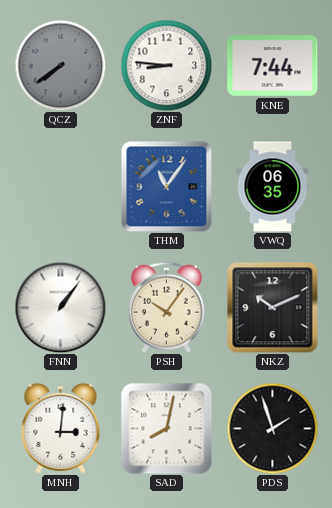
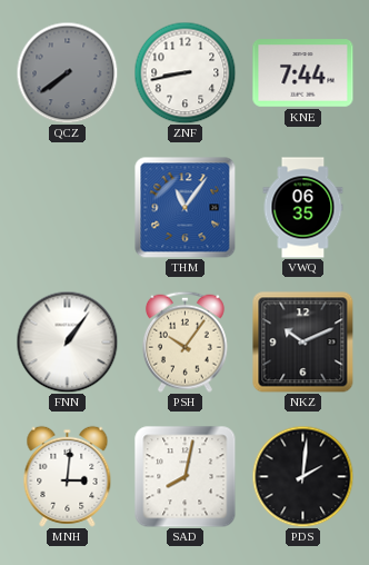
ZNF: 8:46 -> 8:43 (184, 72)
PDS: 1:57 -> 2:01 (302, 476)
